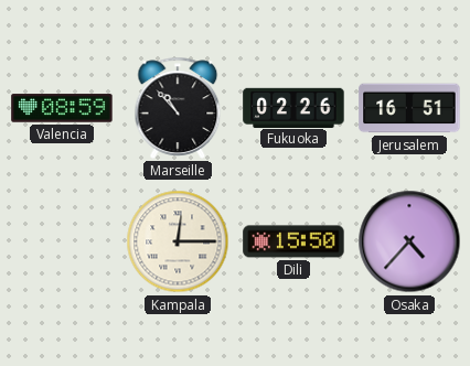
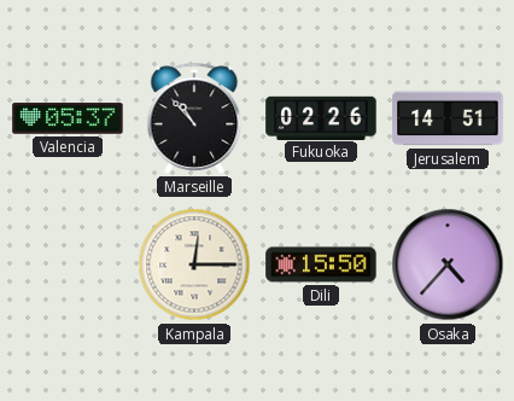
Valencia: 08:59 -> 05:37 (68, 118)
Jerusalem: 16:51 -> 14:51 (448, 118)
